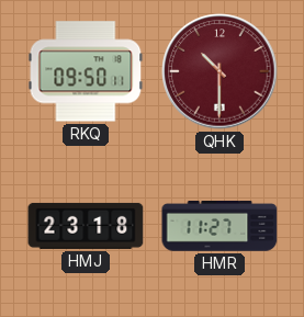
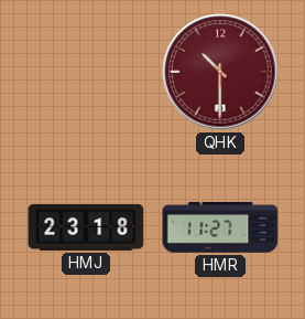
RKQ: 09:50 -> none (86, 71)
